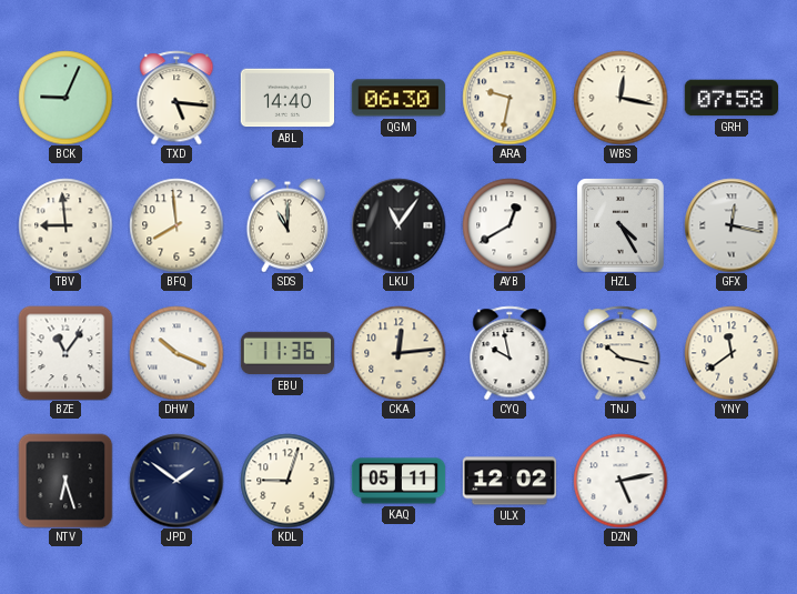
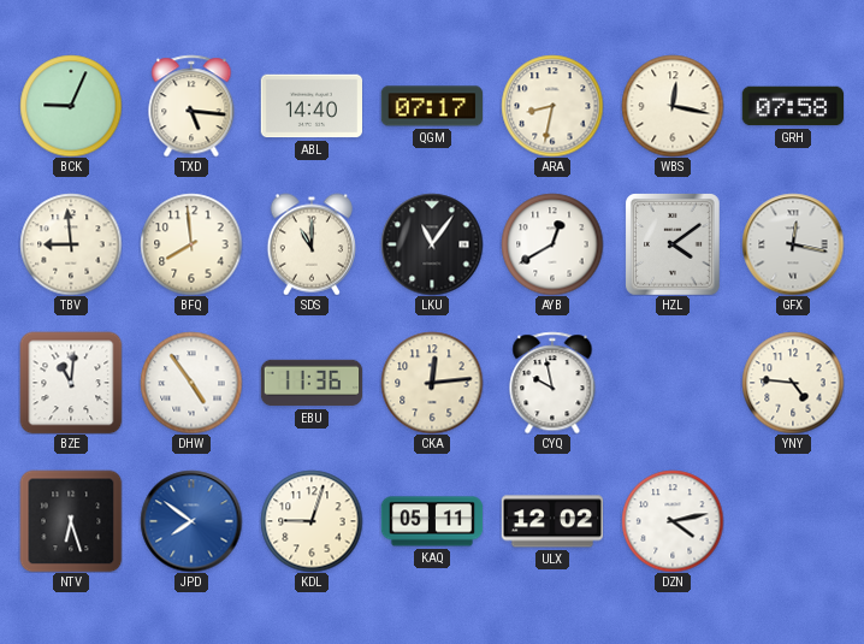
QGM: 06:30 -> 07:17 (431, 106)
ARA: 9:32 -> 8:32 (552, 106)
HZL: 4:25 -> 4:09 (674, 244)
BZE: 11:06 -> 11:01 (71, 383)
DHW: 10:19 -> 4:54 (191, 383)
TNJ: 10:17 -> none (621, 353)
YNY: 11:39 -> 4:46 (793, 383)
JPD: 1:51 -> 7:51 (191, 521)
JPD dial: navy -> blue (191, 521)
DZN: 5:13 -> 4:13 (673, 521)
